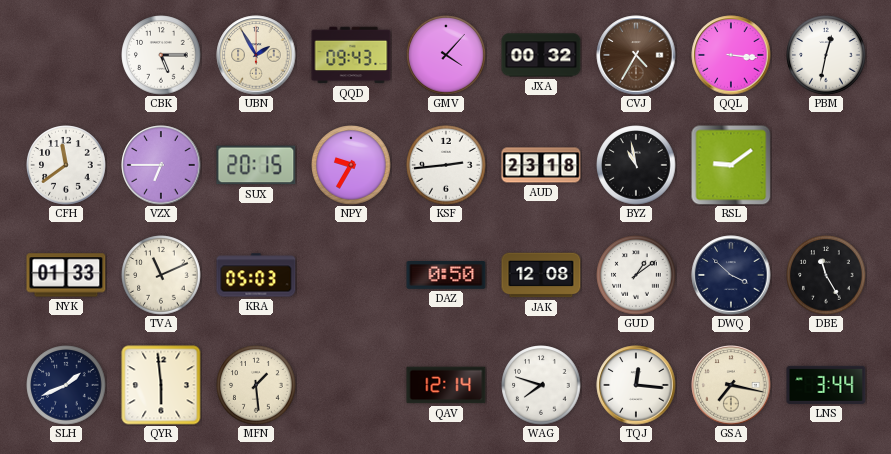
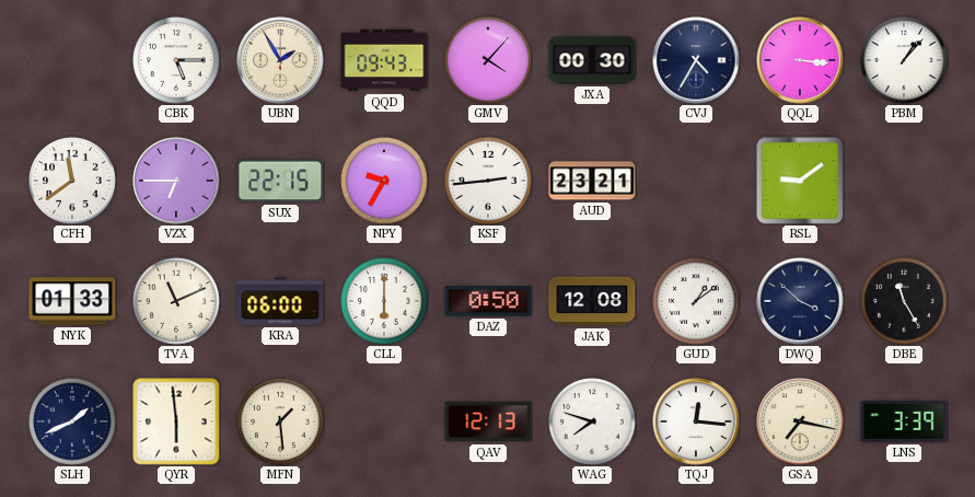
JXA: 00:32 -> 00:30 (592, 60)
CVJ dial: brown -> navy (696, 60)
PBM: 12:32 -> 1:07 (904, 60)
SUX: 20:15 -> 22:15 (280, 181)
AUD: 23:18 -> 23:21 (592, 181)
BYZ: 10:58 -> none (636, 165)
KRA: 05:03 -> 06:00 (280, 301)
CLL: none -> 6:00 (384, 301)
QAV: 12:14 -> 12:13 (488, 421)
LNS: 3:44 -> 3:39 (904, 421)
